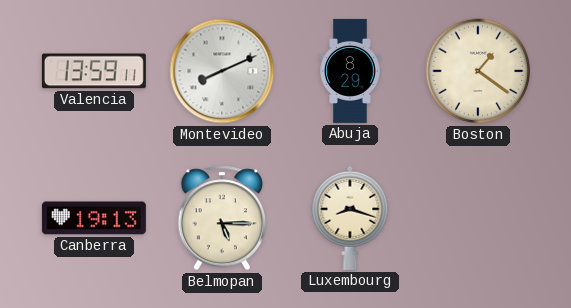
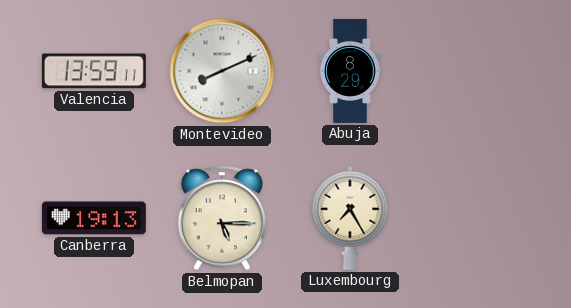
Boston: 1:21 -> none (478, 71)
Luxembourg: 8:18 -> 7:25 (350, 218)
